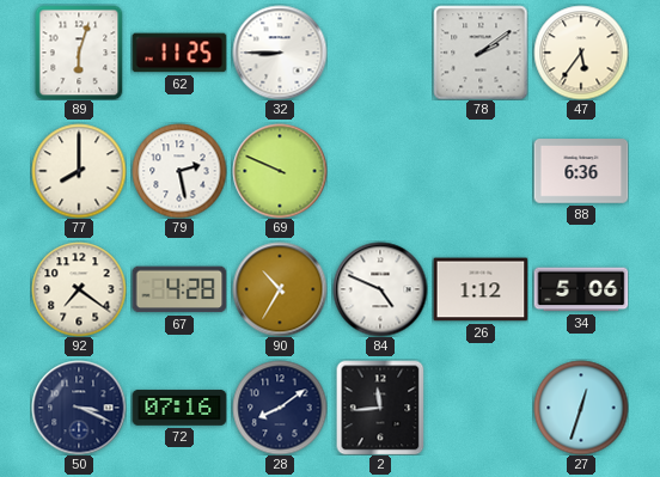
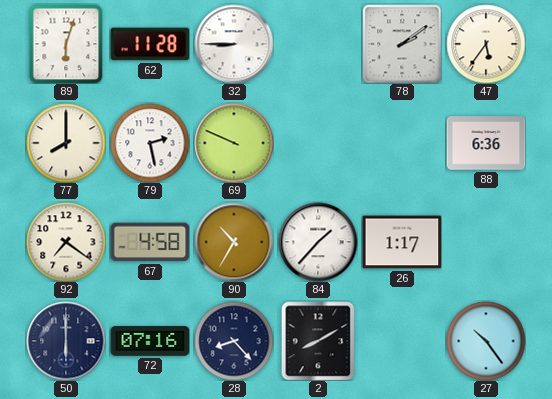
62: 11:25 -> 11:28 (150, 44)
67: 4:28 -> 4:58 (150, 242)
84: 4:49 -> 1:37 (318, 242)
26: 1:12 -> 1:17 (402, 242)
34: 5:06 -> none (581, 289)
50: 3:19 -> 6:00 (66, 341)
28: 8:09 -> 8:23 (234, 341)
2: 11:44 -> 8:10 (318, 341)
27: 12:33 -> 10:24 (486, 341)
